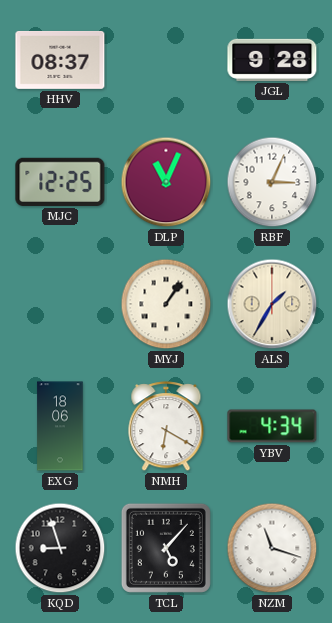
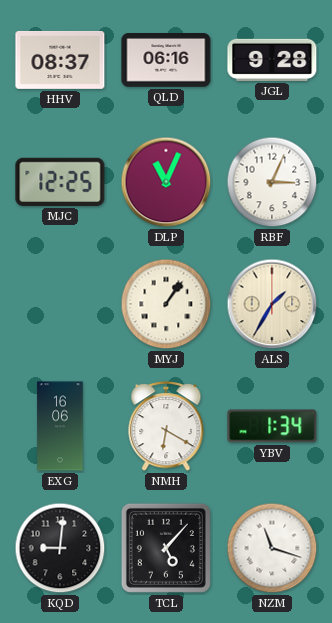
QLD: none -> 06:16 (166, 61)
EXG: 18:06 -> 16:06 (60, 426)
YBV: 4:34 -> 1:34 (272, 426)
KQD: 8:57 -> 9:01 (60, 548)
